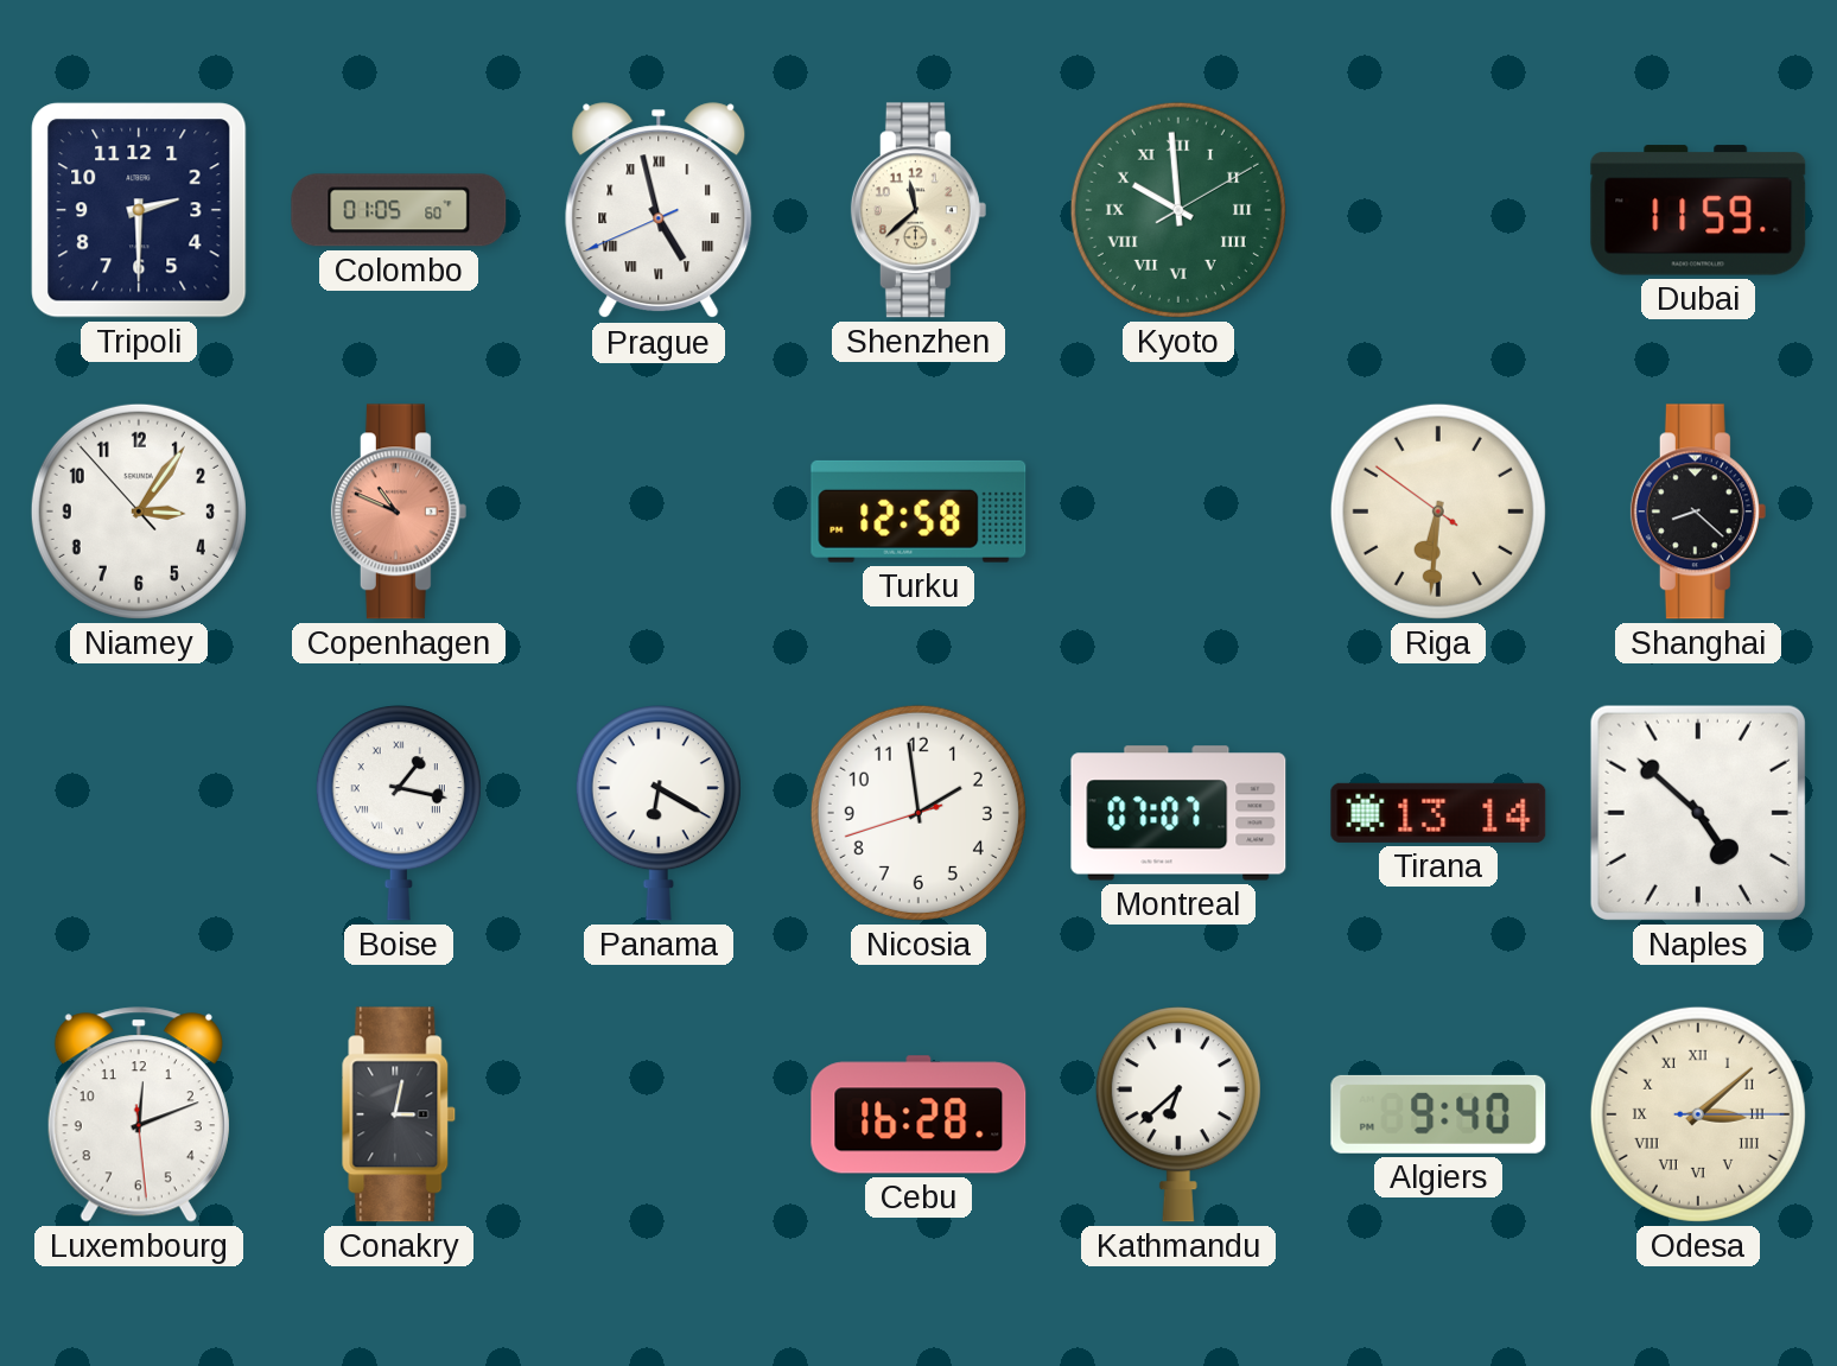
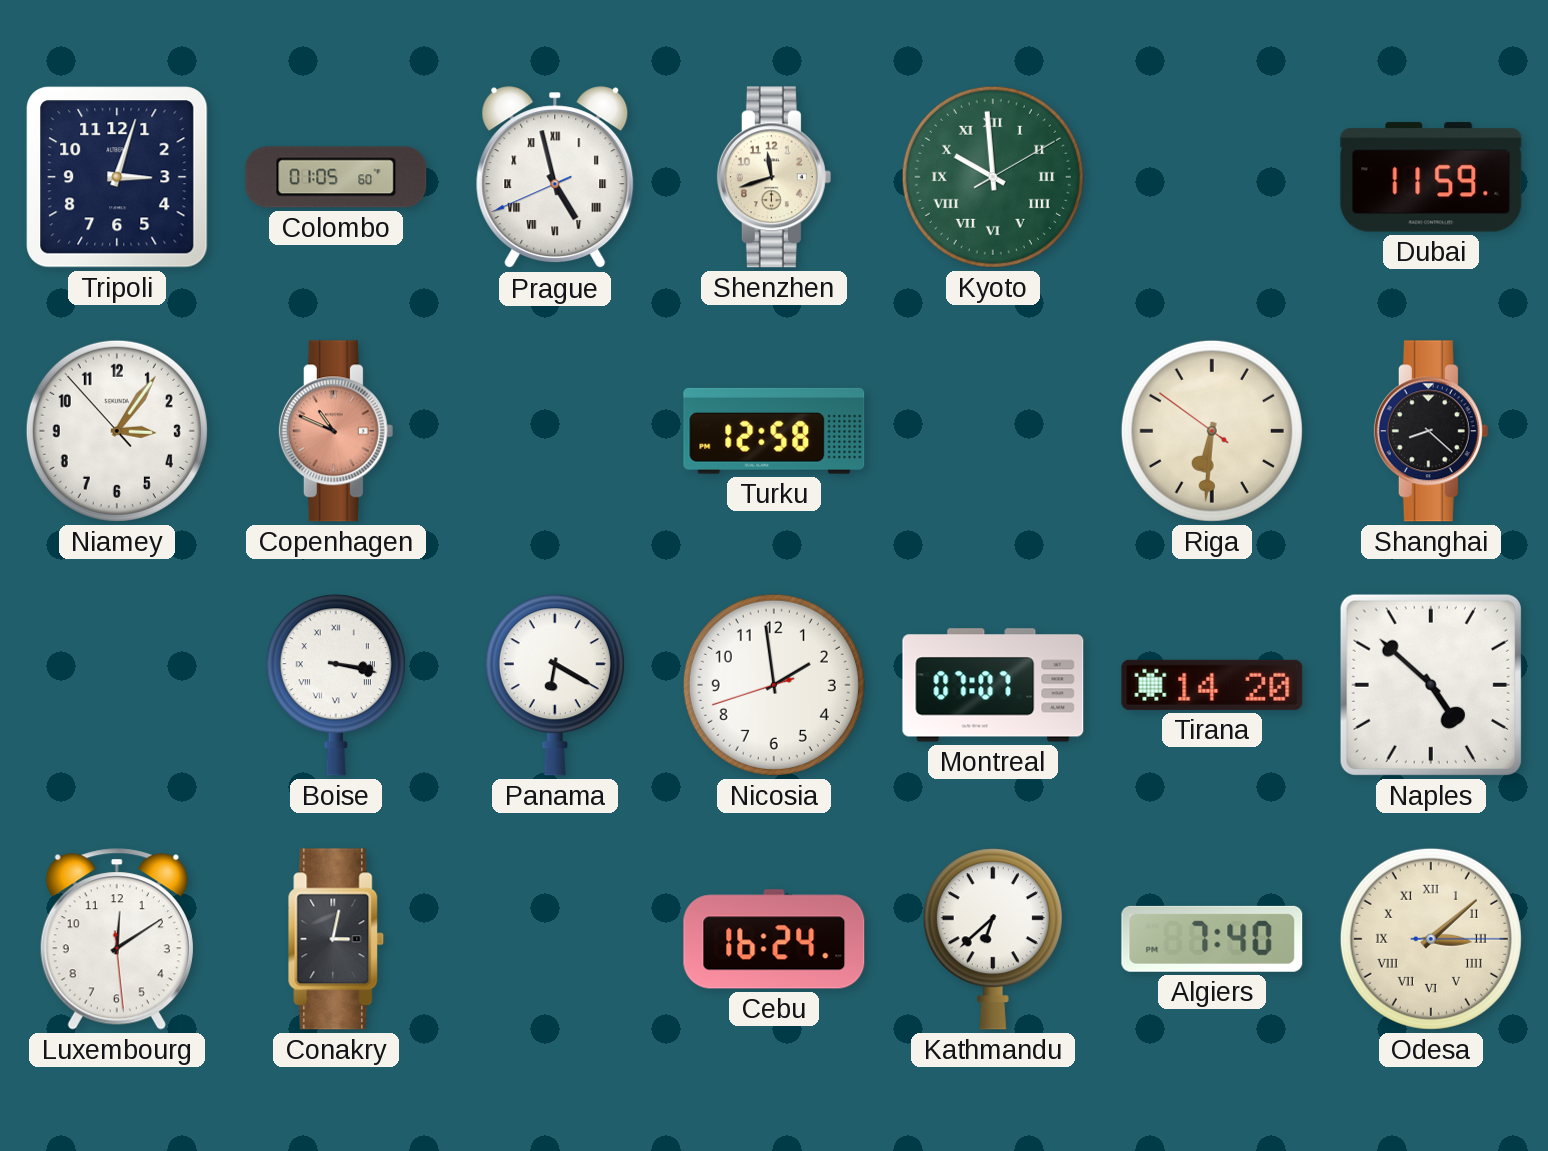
Tripoli: 2:30 -> 3:03 (117, 177)
Shenzhen: 11:38 -> 11:42 (774, 177)
Boise: 1:17 -> 3:17 (336, 685)
Tirana: 13:14 -> 14:20 (1212, 685)
Luxembourg: 12:11 -> 12:09 (117, 939)
Cebu: 16:28 -> 16:24 (774, 939)
Algiers: 9:40 -> 7:40 (1212, 939)
